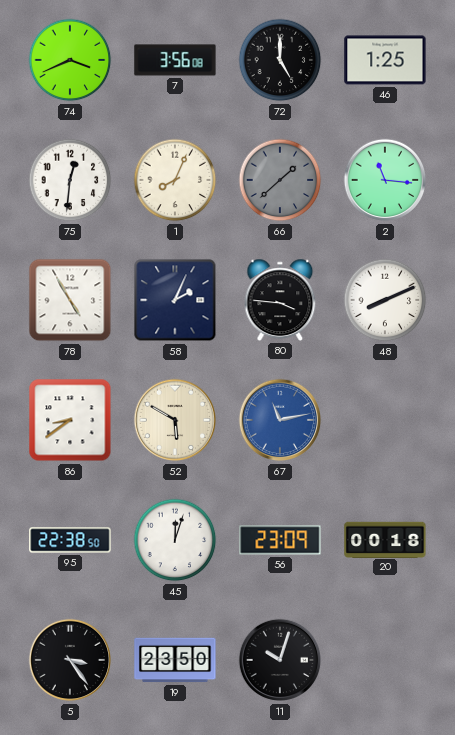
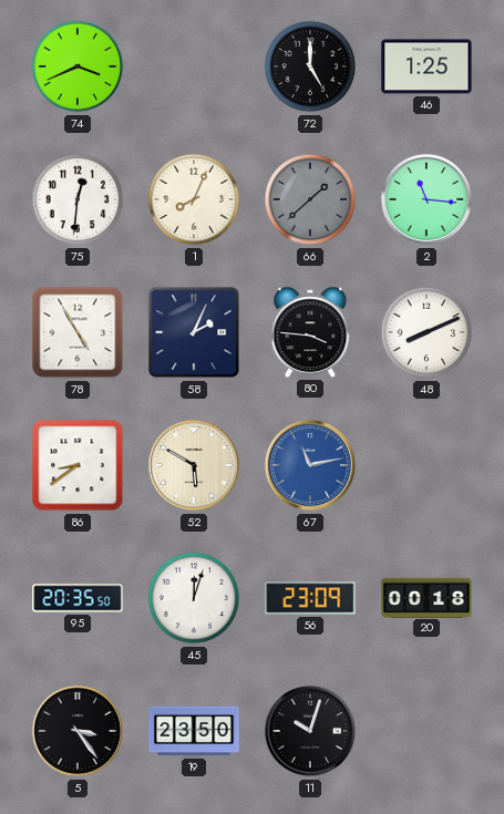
7: 3:56 -> none (175, 60)
95: 22:38 -> 20:35 (78, 598)
